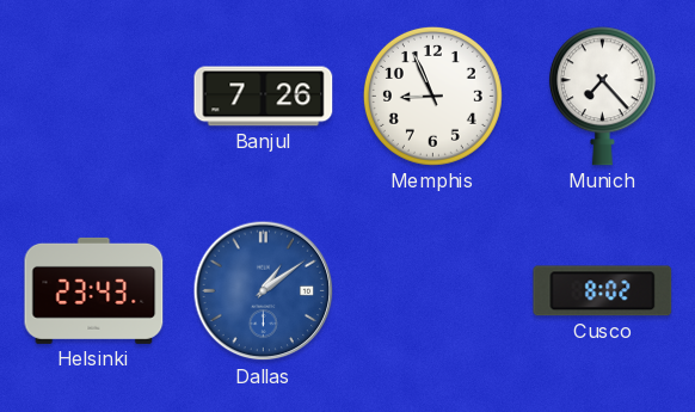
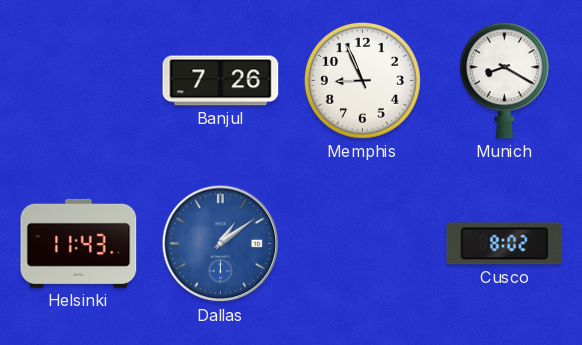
Munich: 7:23 -> 8:20 (504, 81)
Helsinki: 23:43 -> 11:43 (79, 243)
